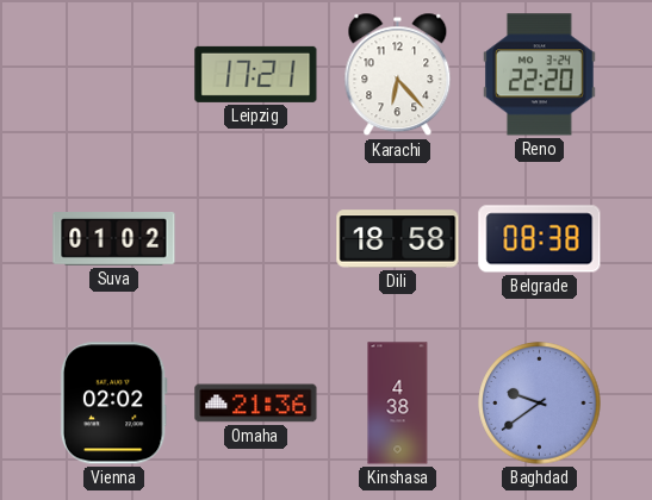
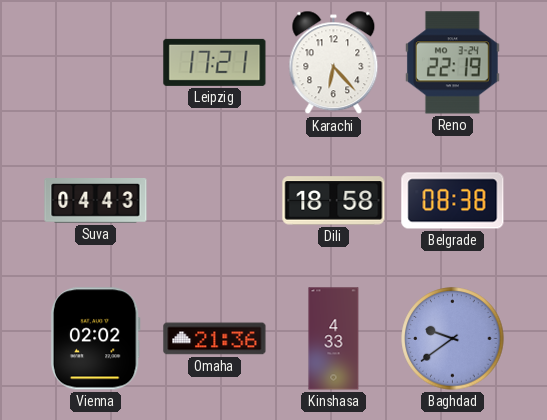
Reno: 22:20 -> 22:19 (452, 63)
Suva: 01:02 -> 04:43 (96, 201)
Kinshasa: 4:38 -> 4:33 (334, 339)
